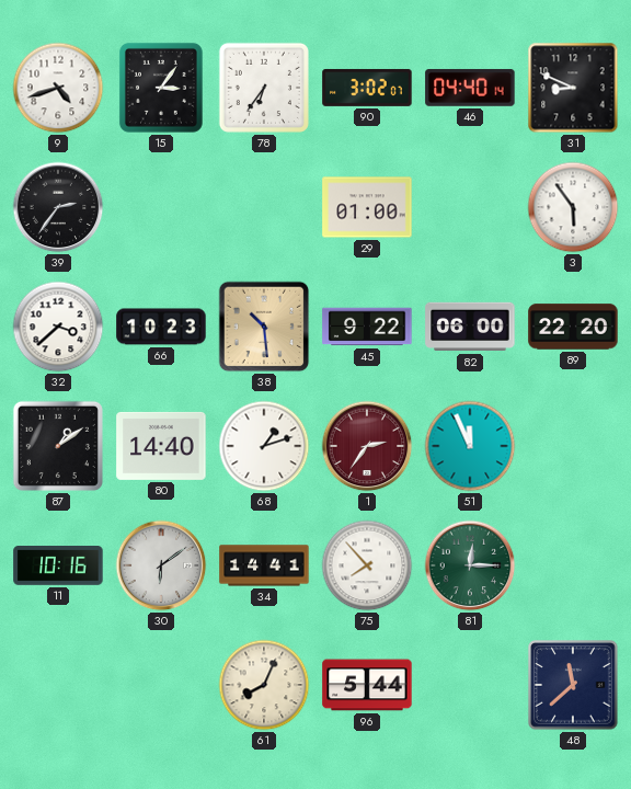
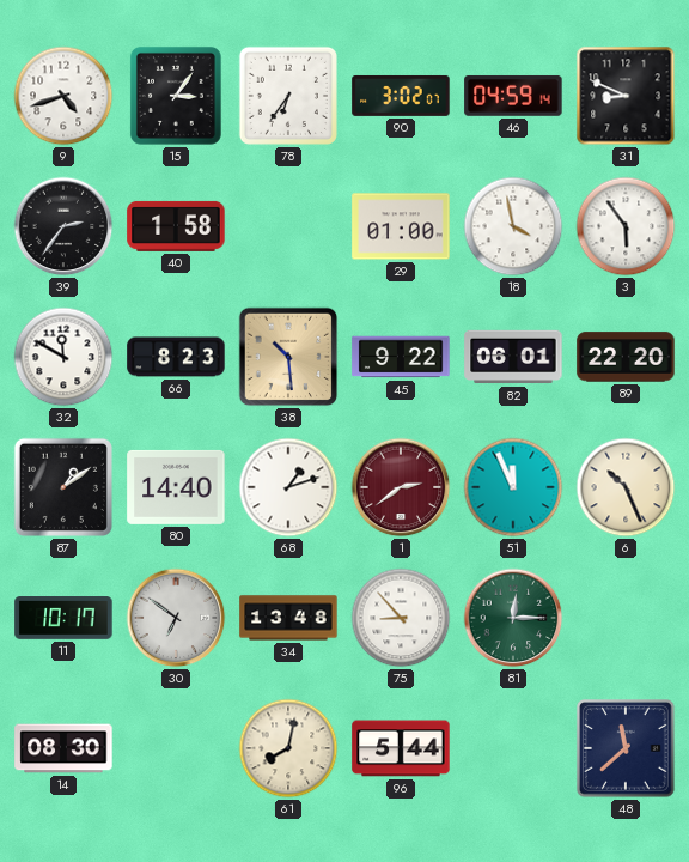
46: 04:40 -> 04:59 (513, 96)
40: none -> 1:58 (176, 226)
18: none -> 3:58 (513, 226)
32: 3:38 -> 11:50 (63, 357)
66: 10:23 -> 8:23 (176, 357)
82: 06:00 -> 06:01 (513, 357)
1: 2:36 -> 2:39 (401, 487)
6: none -> 10:26 (626, 487)
11: 10:16 -> 10:17 (63, 619)
30: 6:09 -> 6:51 (176, 618)
34: 14:41 -> 13:48 (288, 618)
75: 7:53 -> 8:53 (401, 618)
14: none -> 08:30 (63, 748)
61: 8:04 -> 8:02 (288, 748)
